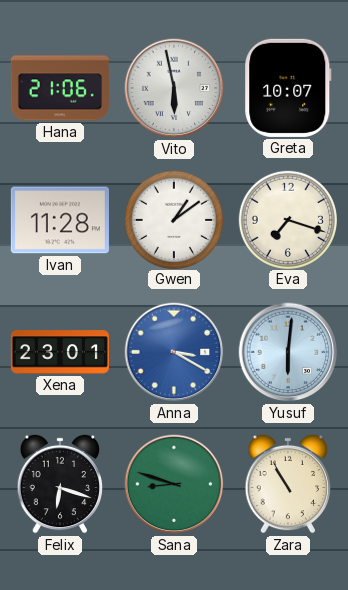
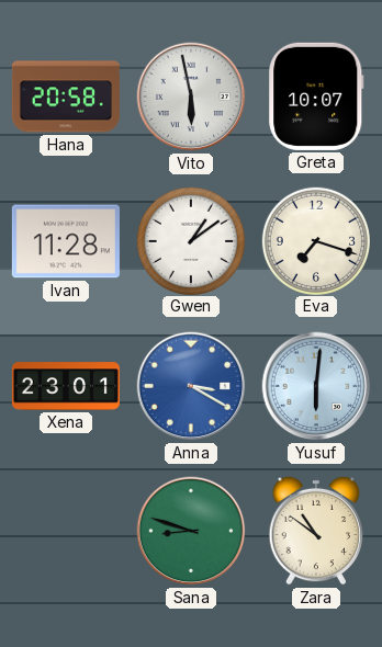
Hana: 21:06 -> 20:58 (66, 97)
Felix: 6:18 -> none (60, 484)
Zara: 10:55 -> 10:51 (316, 531)
